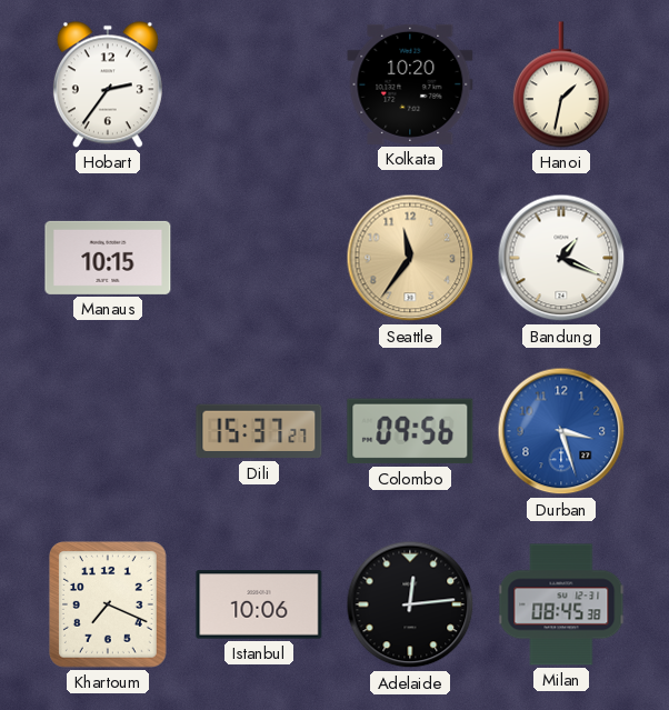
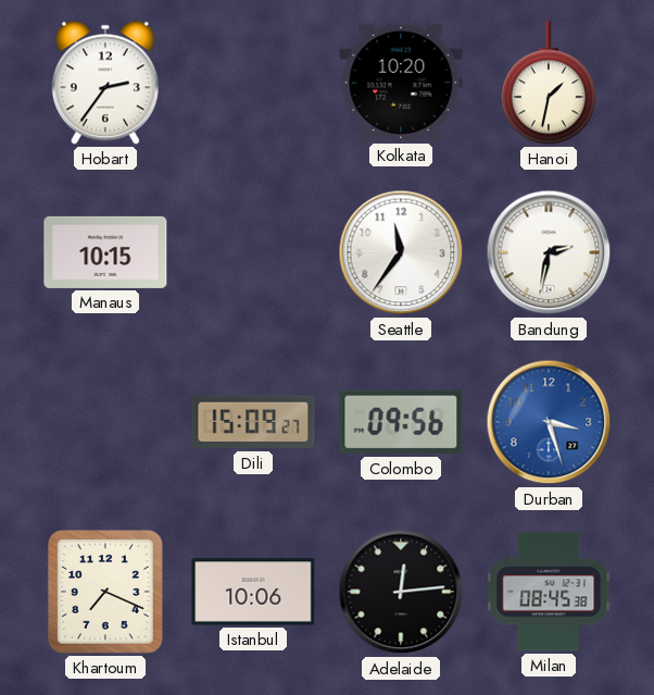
Seattle dial: champagne -> white (401, 252)
Bandung: 1:19 -> 2:32 (549, 252)
Dili: 15:37 -> 15:09 (253, 422)
